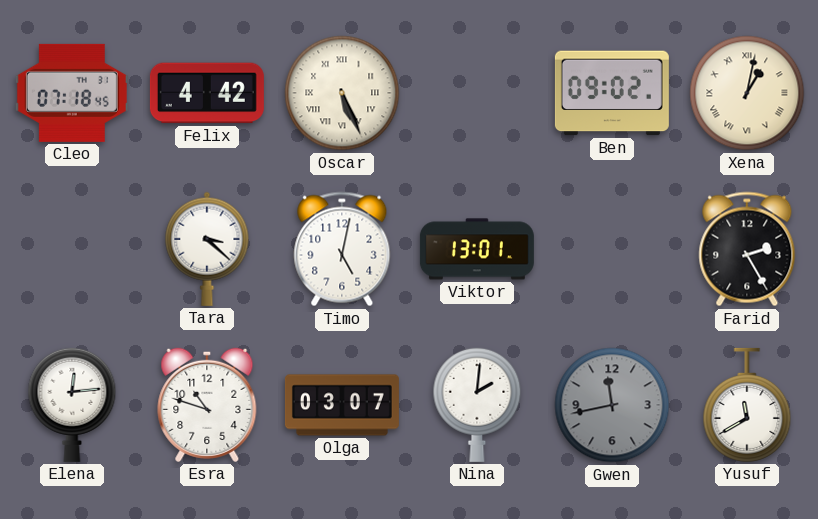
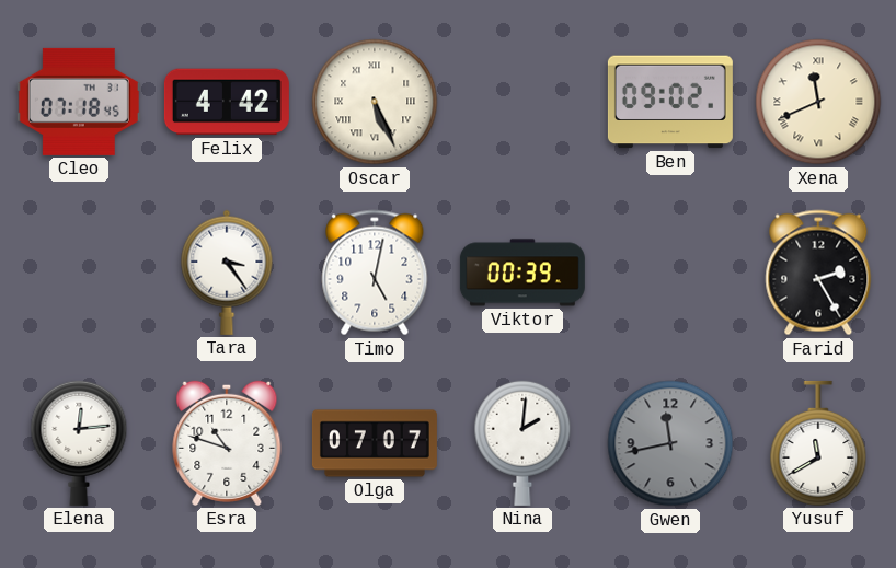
Xena: 1:02 -> 11:41 (818, 102)
Tara: 3:22 -> 3:24 (227, 273)
Viktor: 13:01 -> 00:39 (522, 273)
Olga: 03:07 -> 07:07 (375, 443)
